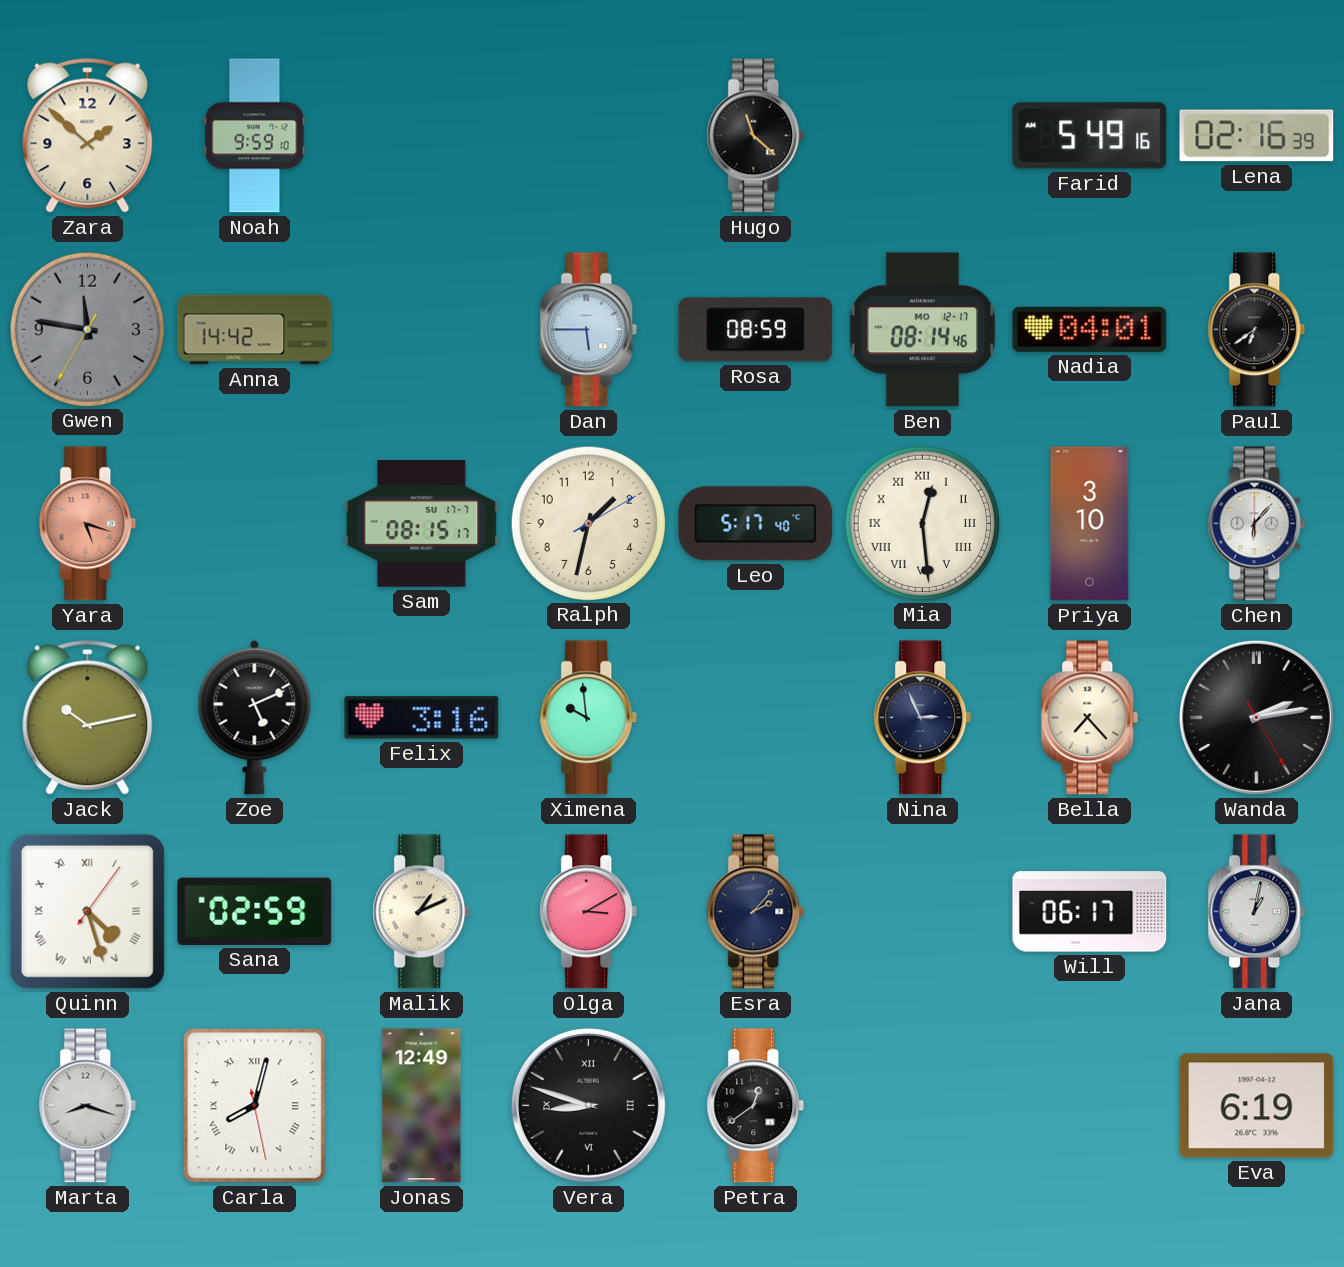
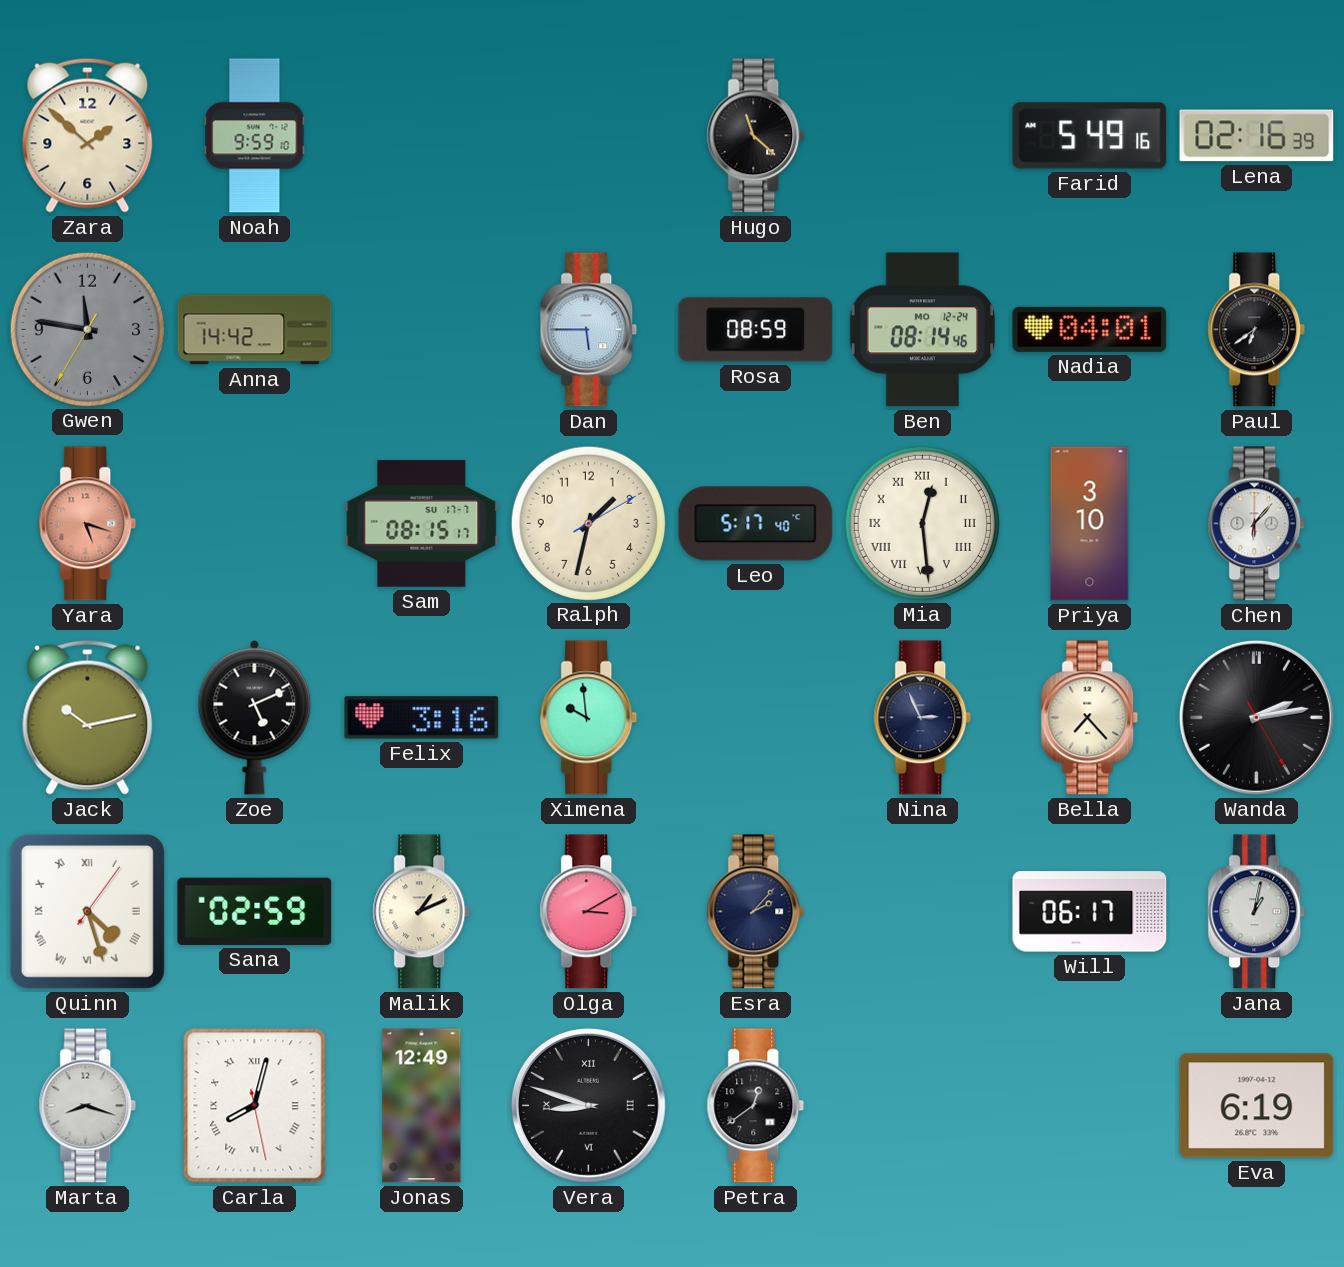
Ben date: MO 12-17 -> MO 12-24 (923, 330)
